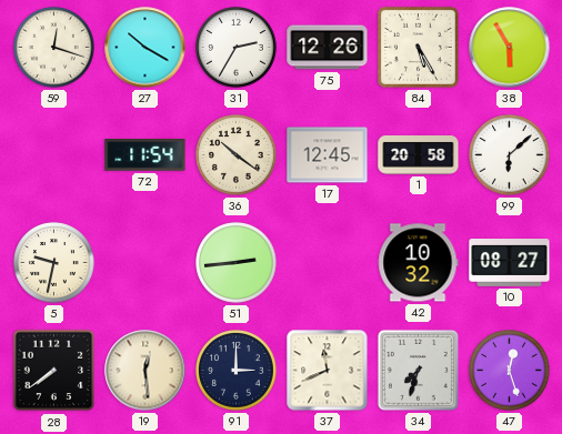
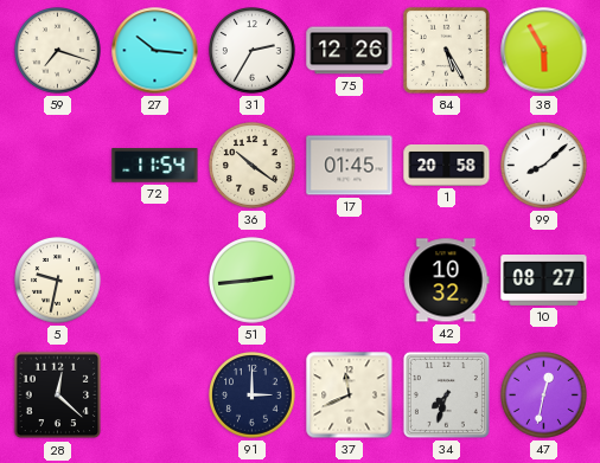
59: 12:18 -> 7:18 (58, 51)
27: 10:20 -> 10:16 (155, 51)
17: 12:45 -> 01:45 (350, 166)
99: 6:08 -> 8:08 (544, 166)
28: 7:39 -> 12:22 (58, 396)
19: 12:29 -> none (145, 371)
47: 12:27 -> 12:32 (544, 396)
